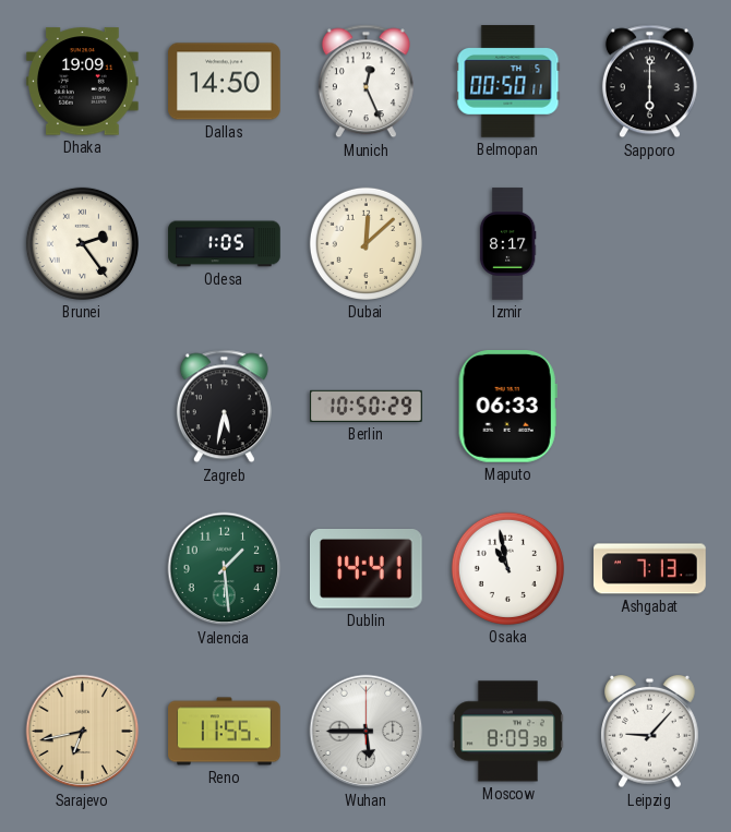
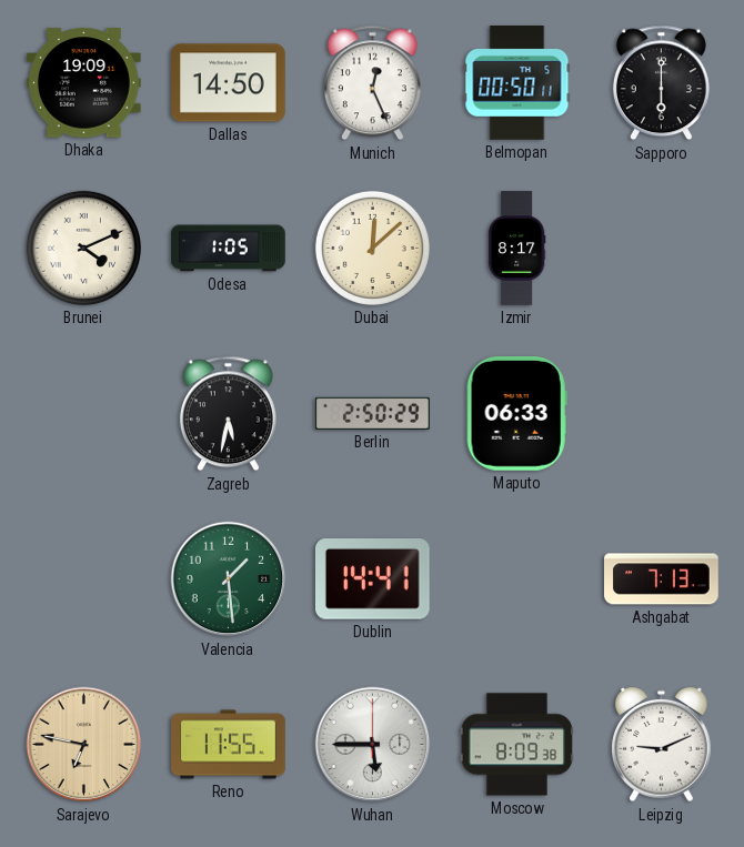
Brunei: 2:24 -> 4:11 (83, 248)
Berlin: 10:50 -> 2:50 (373, 413)
Osaka: 10:58 -> none (507, 568)
Sarajevo: 6:43 -> 6:47 (84, 745)
Leipzig: 9:07 -> 9:11 (662, 745)
